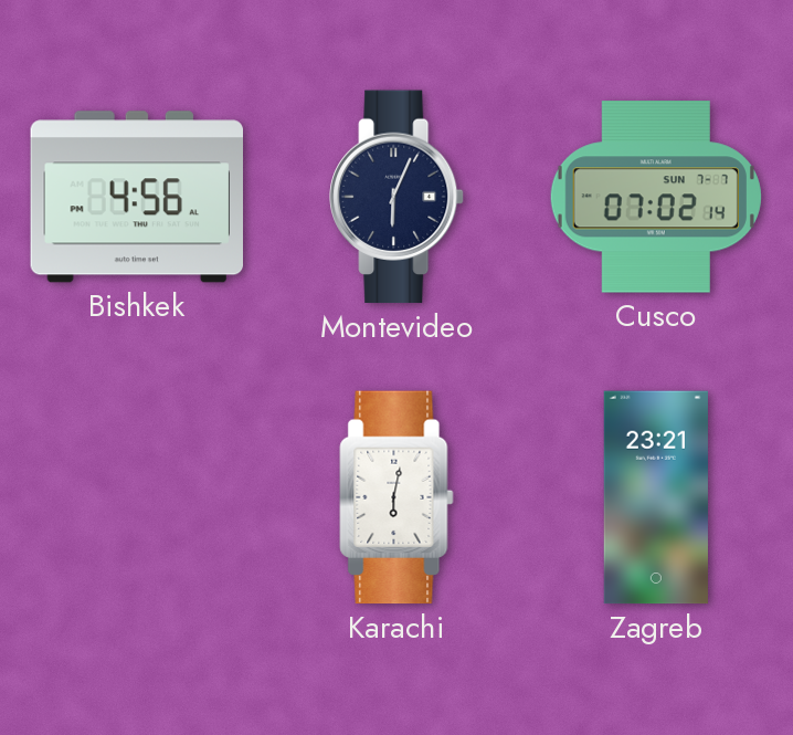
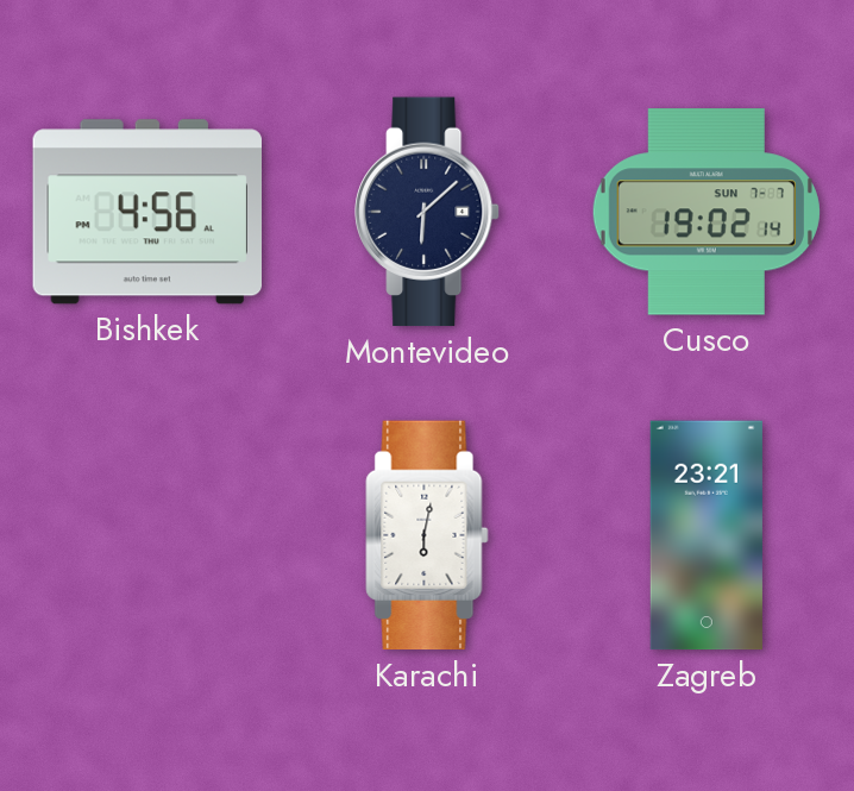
Montevideo: 6:04 -> 6:08 (427, 212)
Cusco: 07:02 -> 19:02 (707, 212)
